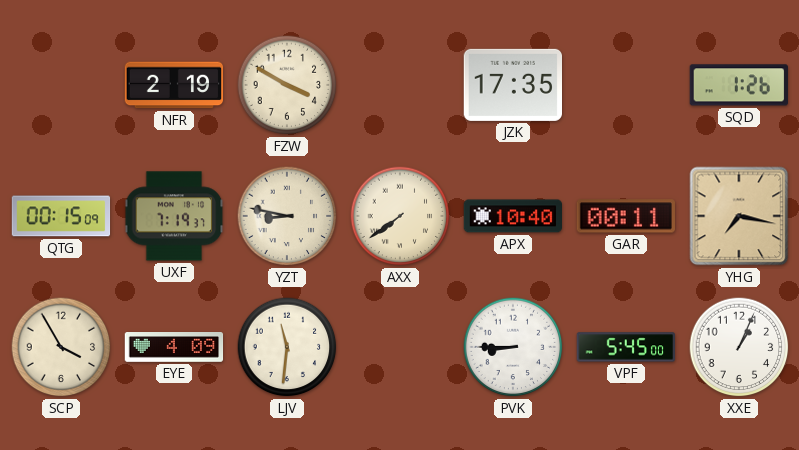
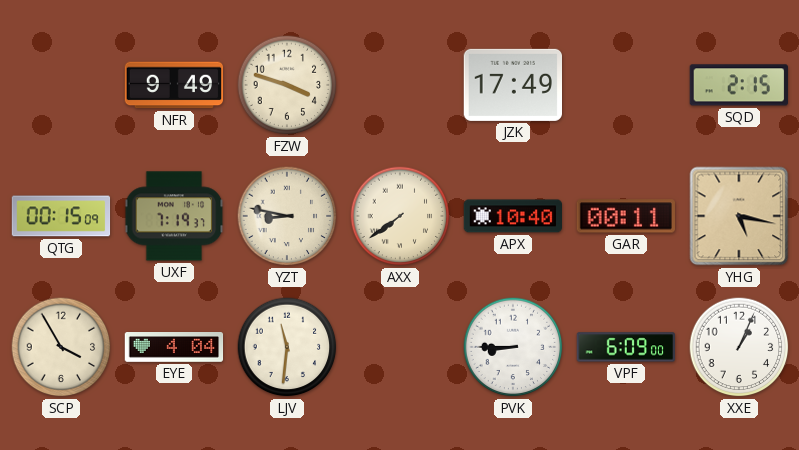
NFR: 2:19 -> 9:49 (174, 85)
FZW: 3:50 -> 3:48 (287, 85)
JZK: 17:35 -> 17:49 (512, 85)
SQD: 1:26 -> 2:15 (739, 85)
YHG: 7:17 -> 5:17 (739, 216)
EYE: 4:09 -> 4:04 (174, 348)
VPF: 5:45 -> 6:09 (625, 347)
